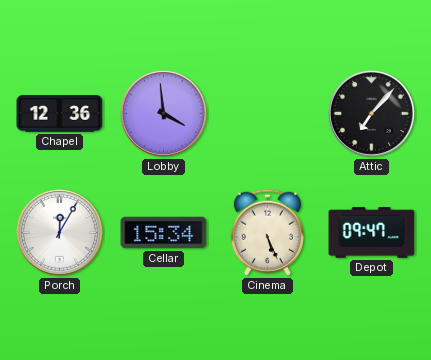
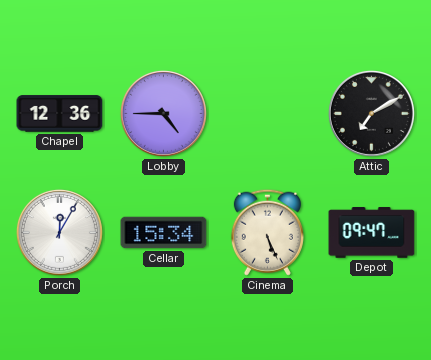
Lobby: 3:59 -> 4:45 (163, 113)
Attic: 7:07 -> 7:10 (371, 113)
